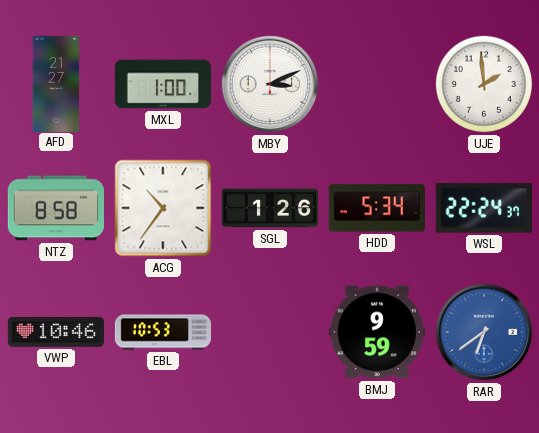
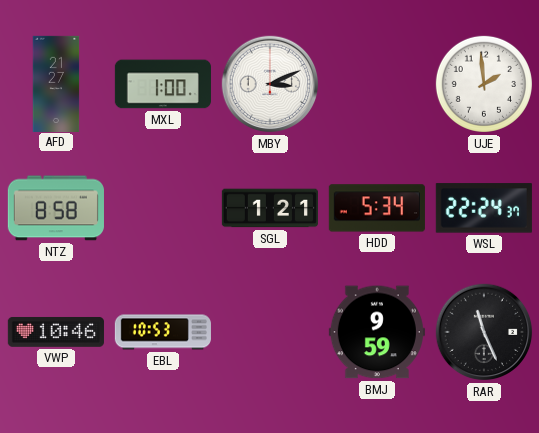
ACG: 10:36 -> none (163, 208)
SGL: 1:26 -> 1:21 (270, 208)
RAR: 6:39 -> 11:26 (484, 332)
RAR dial: blue -> black (484, 332)
